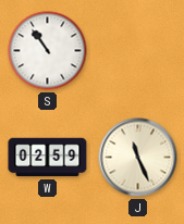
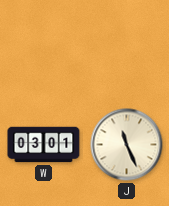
S: 10:54 -> none (48, 51)
W: 02:59 -> 03:01 (44, 145)
